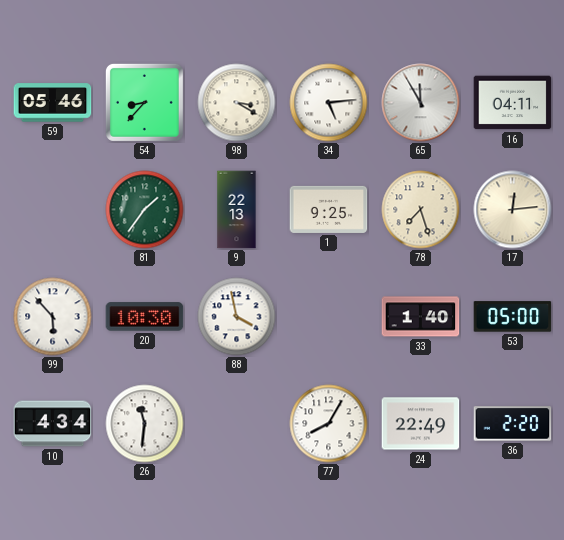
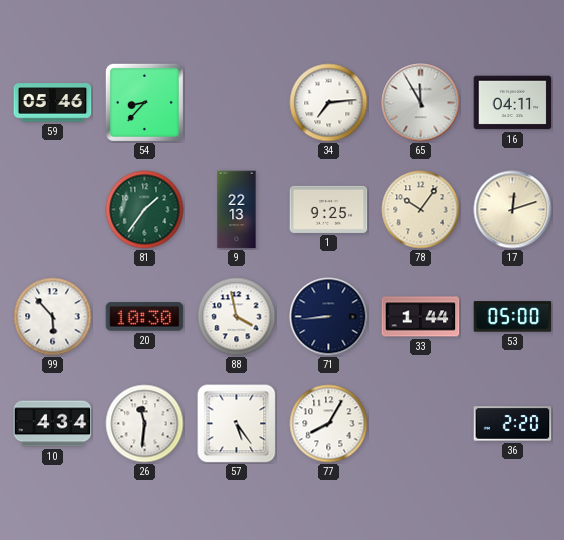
98: 3:20 -> none (237, 103)
34: 5:14 -> 7:14 (329, 103)
78: 7:27 -> 10:06 (421, 210)
17: 12:14 -> 12:12 (513, 210)
71: none -> 8:44 (329, 317)
33: 1:40 -> 1:44 (421, 317)
57: none -> 5:24 (237, 424)
24: 22:49 -> none (421, 424)
